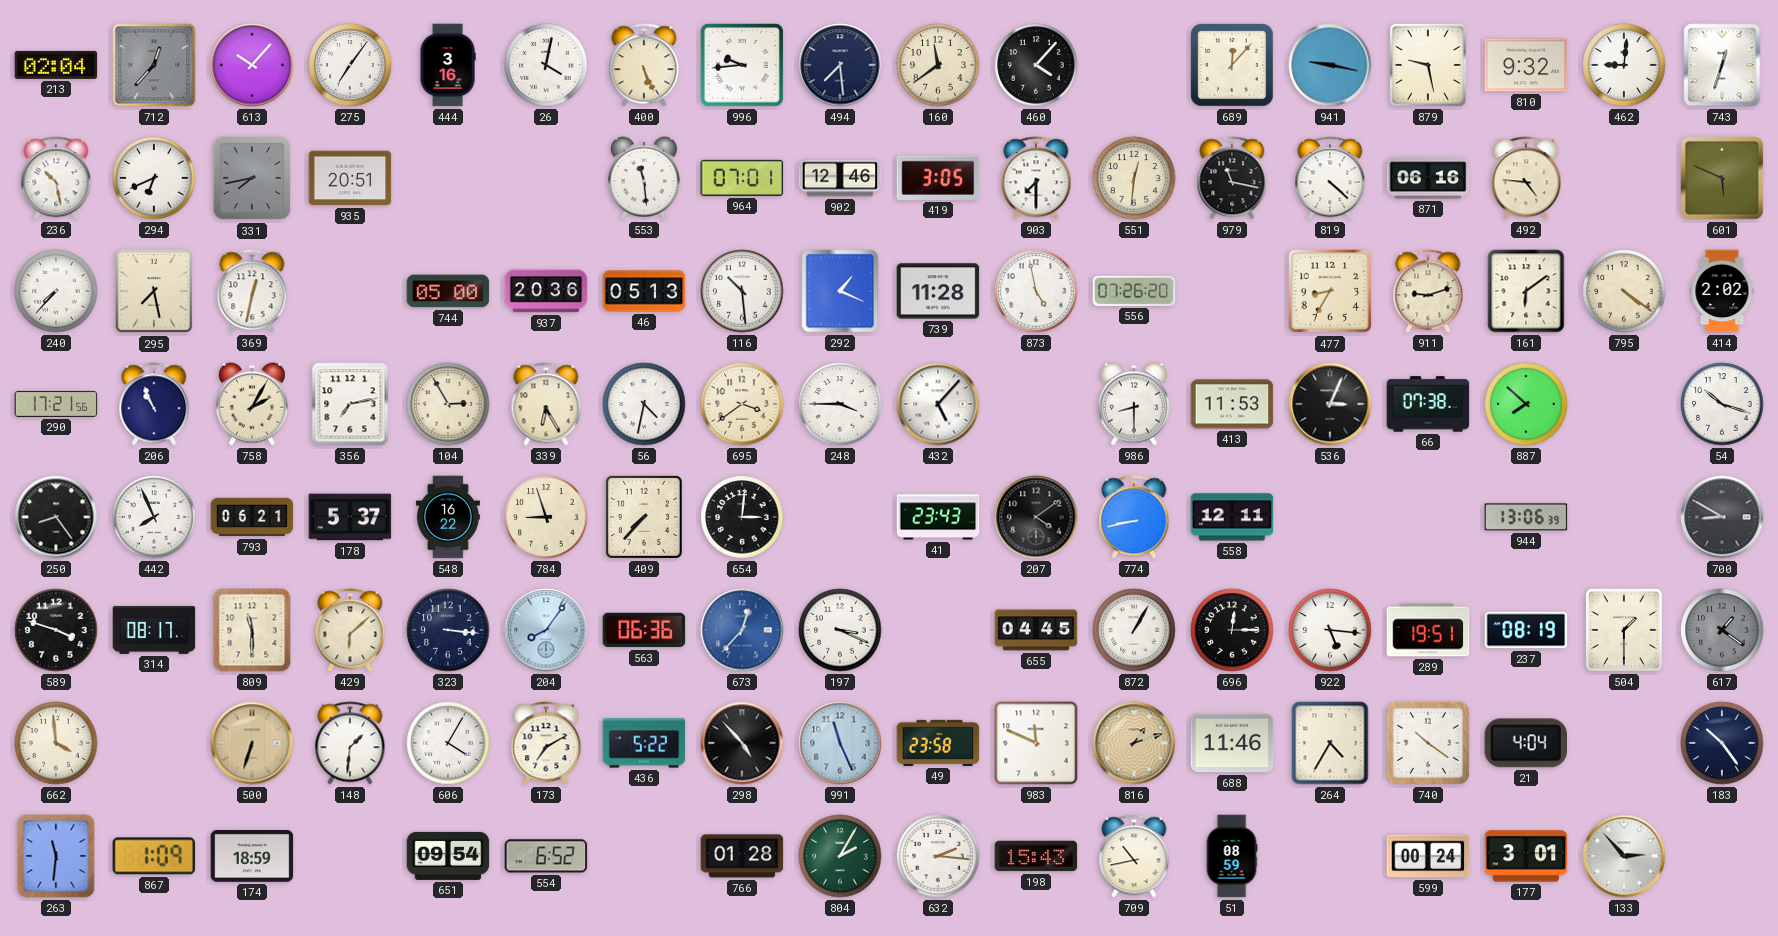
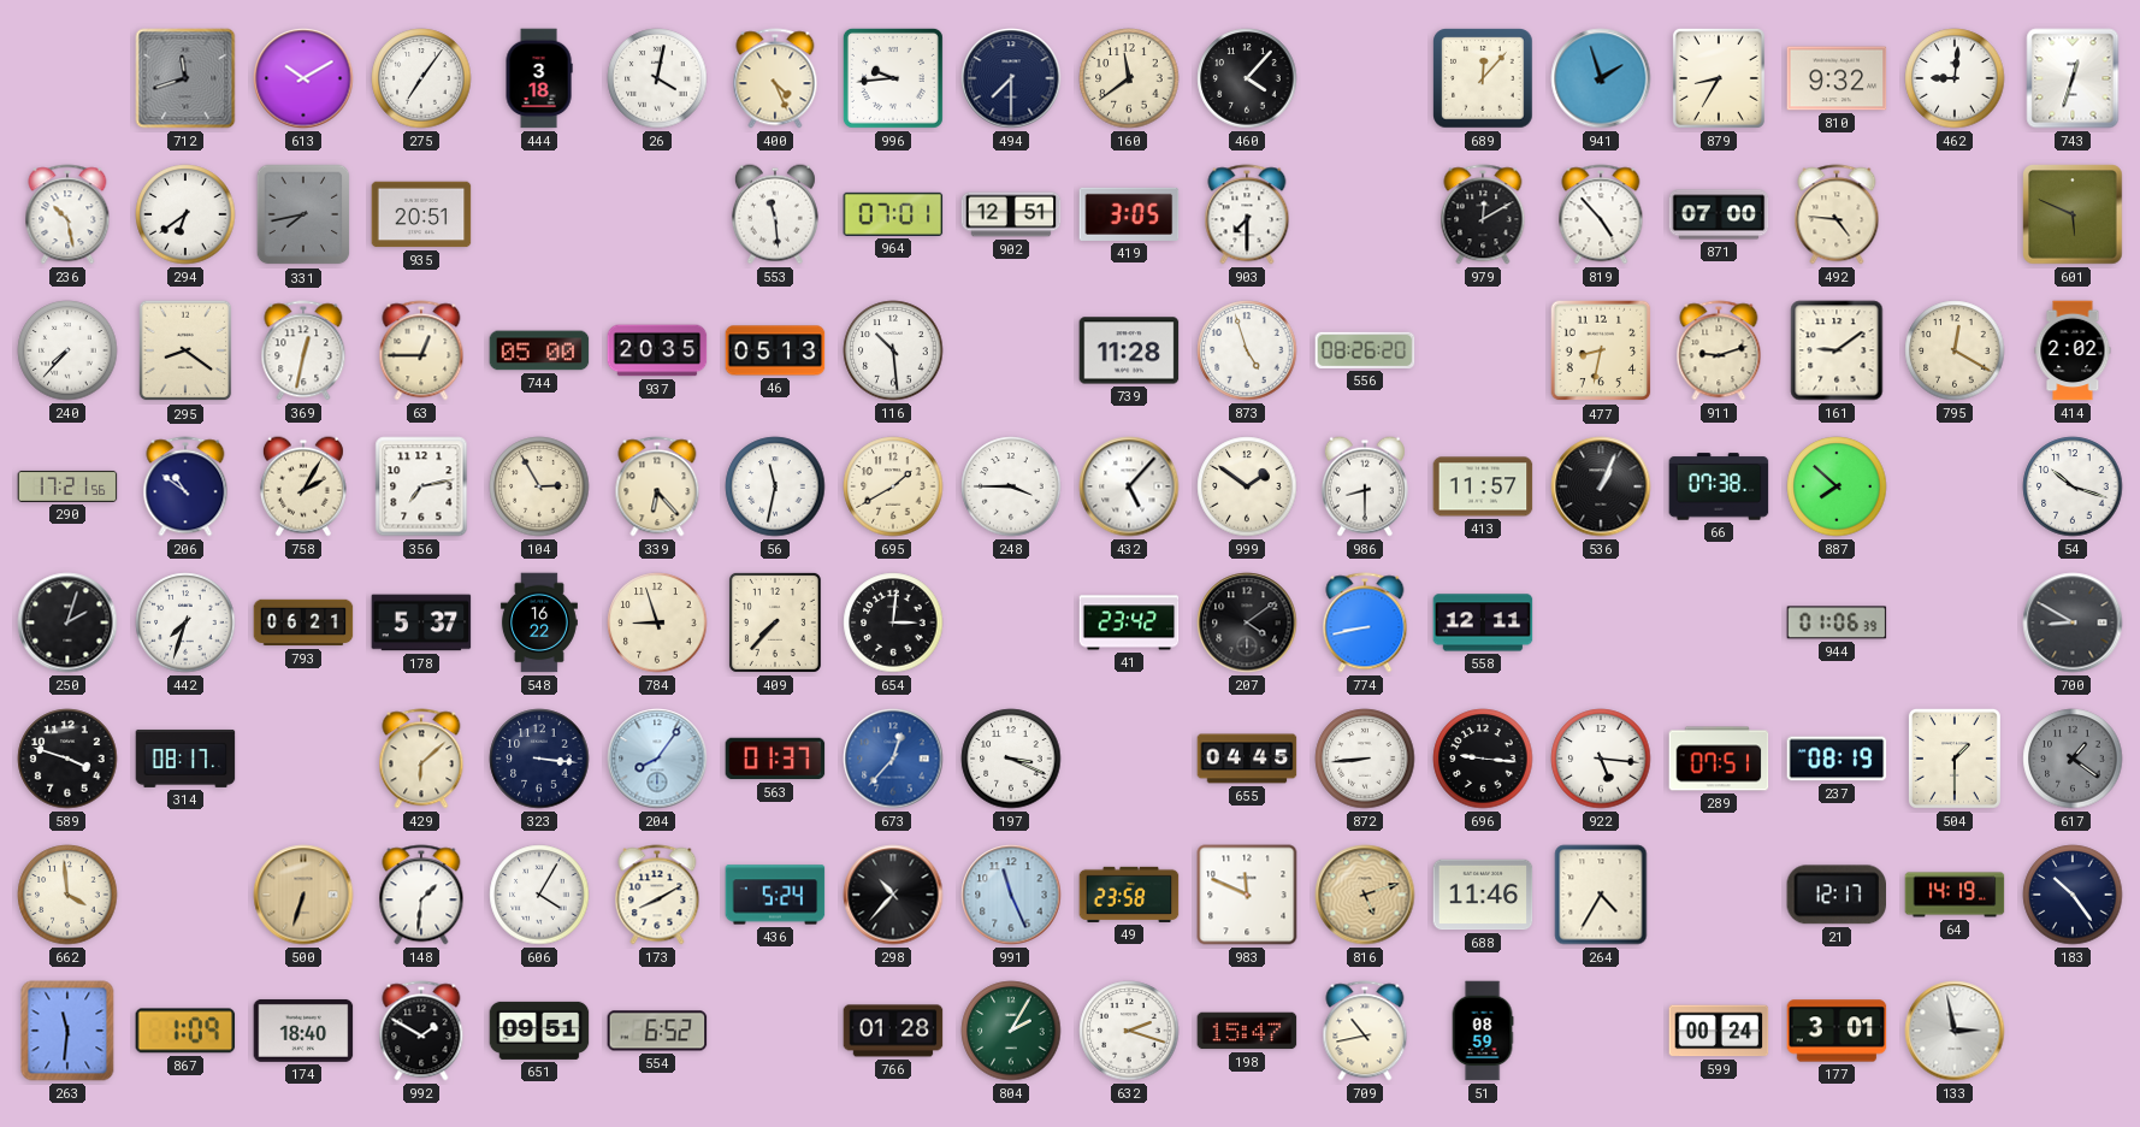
213: 02:04 -> none (56, 65)
712: 12:37 -> 11:42 (185, 78)
613: 10:07 -> 10:10 (303, 78)
444: 3:16 -> 3:18 (539, 78)
400: 5:26 -> 4:26 (775, 78)
494: 7:29 -> 7:30 (1011, 78)
941: 9:17 -> 1:57 (1601, 78)
879: 9:28 -> 8:35 (1719, 78)
294: 6:41 -> 6:39 (185, 214)
902: 12:46 -> 12:51 (1011, 214)
551: 12:31 -> none (1134, 178)
979: 11:17 -> 12:10 (1483, 214)
819: 4:22 -> 4:53 (1601, 214)
871: 06:16 -> 07:00 (1719, 214)
295: 7:28 -> 8:21 (185, 350)
63: none -> 12:45 (421, 350)
937: 20:36 -> 20:35 (657, 350)
292: 1:19 -> none (840, 291)
873: 4:58 -> 4:57 (1247, 350)
556: 07:26 -> 08:26 (1365, 350)
477: 8:35 -> 8:32 (1601, 350)
161: 6:09 -> 9:09 (1837, 350)
795: 4:21 -> 12:20 (1955, 350)
206: 10:56 -> 10:51 (185, 486)
339: 6:25 -> 6:23 (657, 486)
56: 4:32 -> 11:32 (775, 486)
695: 3:39 -> 1:40 (893, 486)
999: none -> 1:51 (1247, 486)
413: 11:53 -> 11:57 (1483, 486)
536: 3:04 -> 1:04 (1601, 486)
250: 8:24 -> 2:03 (67, 622)
442: 7:56 -> 7:33 (185, 622)
41: 23:43 -> 23:42 (1129, 622)
944: 13:06 -> 01:06 (1837, 622)
809: 11:30 -> none (252, 630)
563: 06:36 -> 01:37 (775, 759)
872: 1:05 -> 8:44 (1365, 759)
696: 12:15 -> 9:16 (1483, 759)
289: 19:51 -> 07:51 (1719, 759)
173: 7:10 -> 8:10 (657, 895)
436: 5:22 -> 5:24 (775, 895)
298: 4:53 -> 10:37 (893, 895)
816: 1:12 -> 5:12 (1365, 895)
740: 10:21 -> none (1428, 743)
21: 4:04 -> 12:17 (1835, 895)
64: none -> 14:19 (1955, 895)
174: 18:59 -> 18:40 (303, 1031)
992: none -> 1:50 (421, 1031)
651: 09:54 -> 09:51 (539, 1031)
632: 2:16 -> 2:18 (1129, 1031)
198: 15:43 -> 15:47 (1247, 1031)
133: 2:53 -> 2:58 (1955, 1031)
